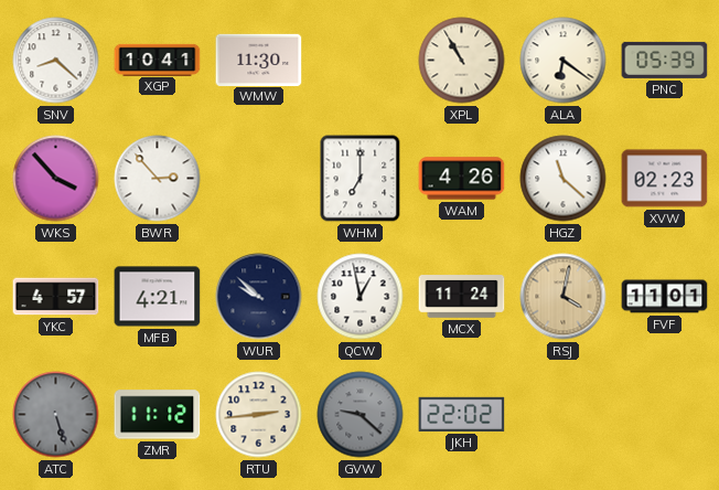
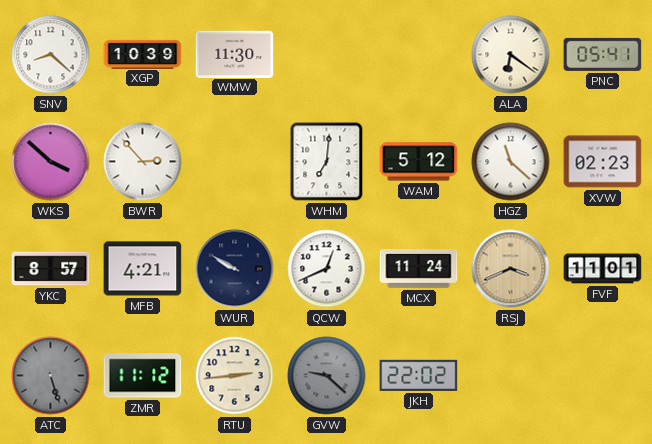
XGP: 10:41 -> 10:39 (143, 54)
XPL: 10:55 -> none (462, 61)
PNC: 05:39 -> 05:41 (603, 54)
WKS: 3:53 -> 3:52 (51, 162)
WHM: 7:00 -> 7:01 (327, 162)
WAM: 4:26 -> 5:12 (419, 162)
YKC: 4:57 -> 8:57 (51, 269)
WUR: 9:52 -> 9:50 (235, 269)
QCW: 12:58 -> 12:41 (327, 269)
RSJ: 4:02 -> 3:41 (511, 269)
